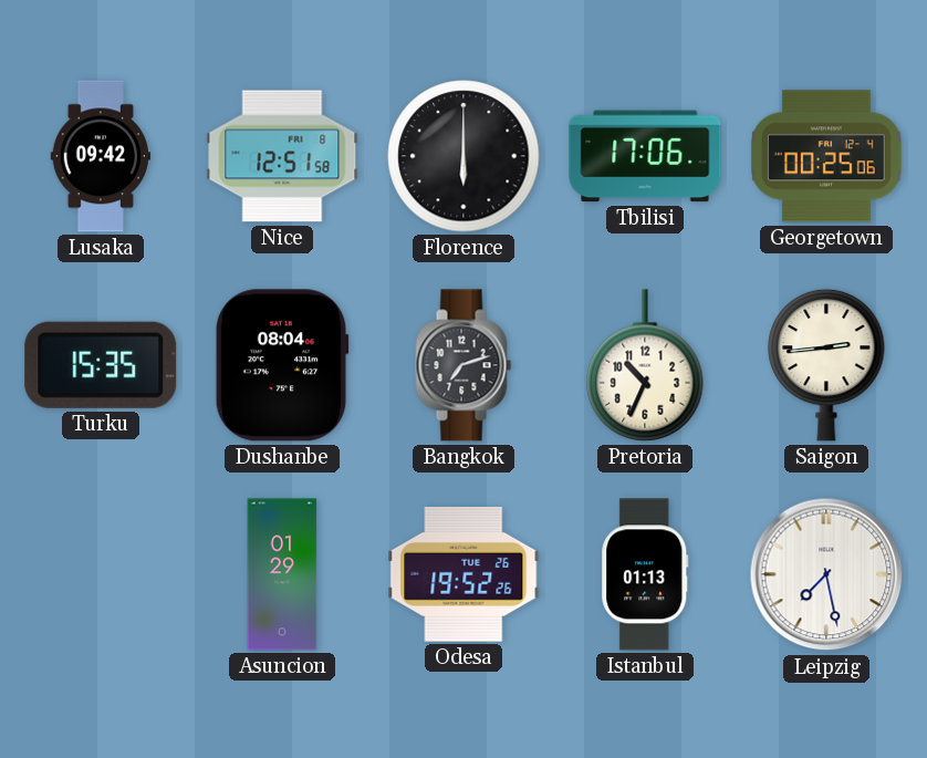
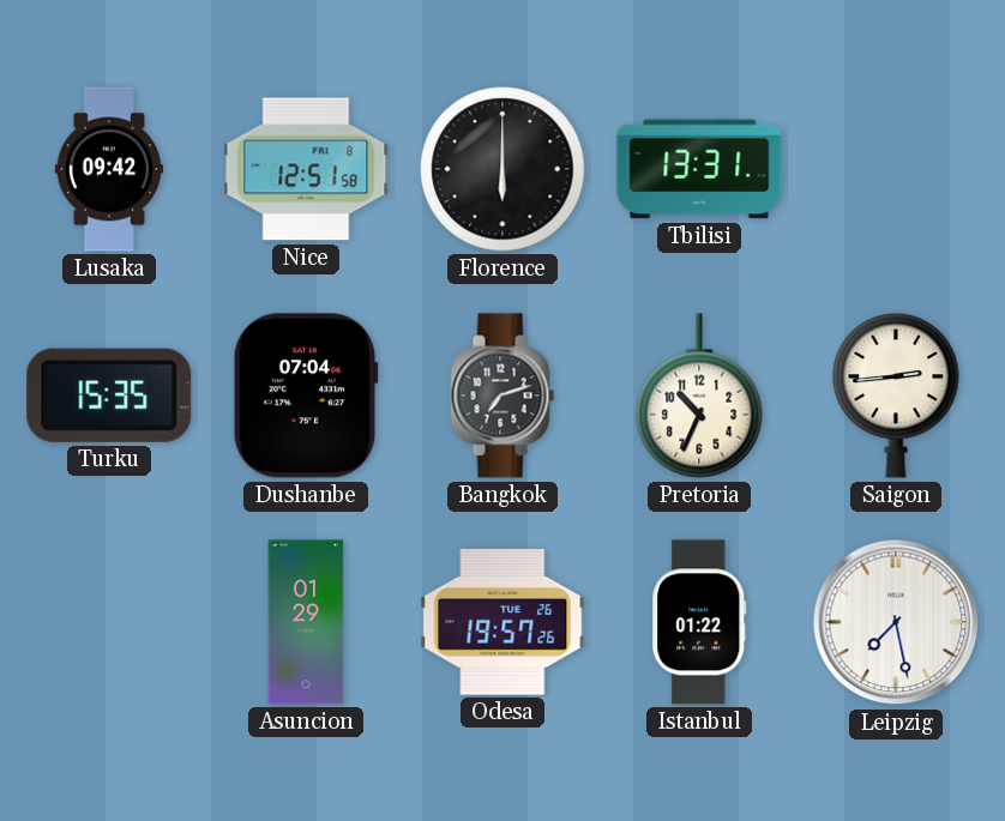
Tbilisi: 17:06 -> 13:31 (699, 169)
Georgetown: 00:25 -> none (826, 156)
Dushanbe: 08:04 -> 07:04 (306, 396)
Odesa: 19:52 -> 19:57 (502, 622)
Istanbul: 01:13 -> 01:22 (699, 622)
